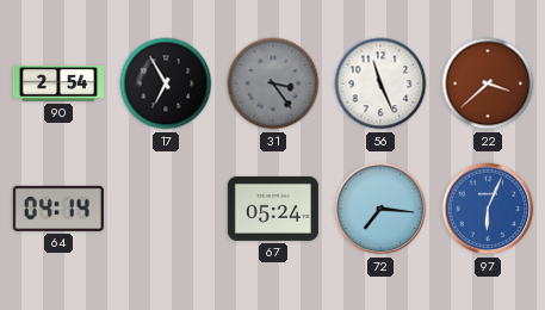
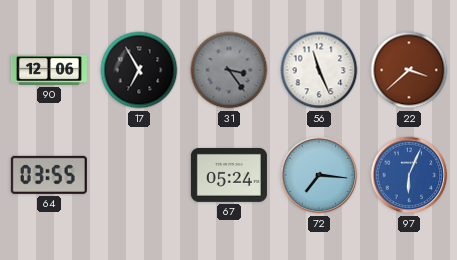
90: 2:54 -> 12:06 (49, 70)
64: 04:14 -> 03:55 (49, 175)
